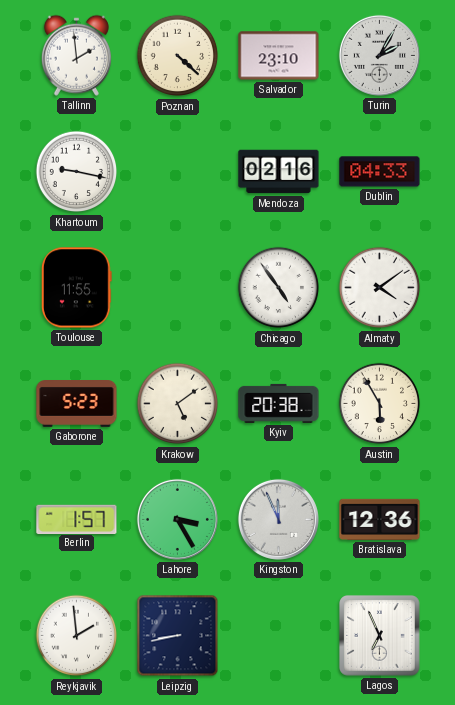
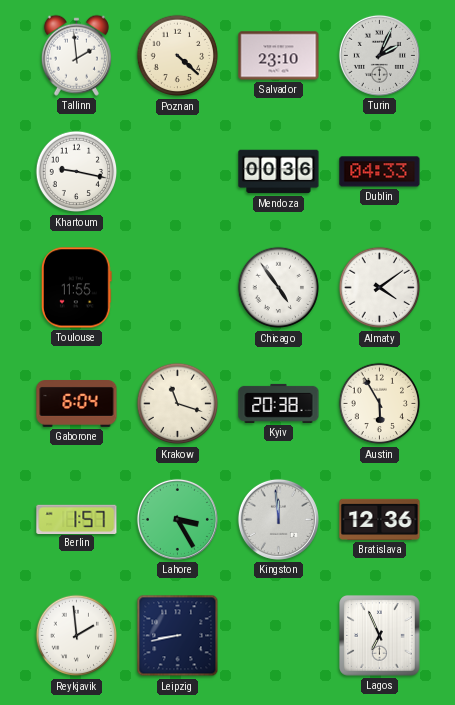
Turin: 2:05 -> 2:04 (379, 55)
Mendoza: 02:16 -> 00:36 (279, 172)
Gaborone: 5:23 -> 6:04 (77, 404)
Krakow: 5:09 -> 11:18 (178, 404)
Kingston: 11:56 -> 11:59 (278, 519)
